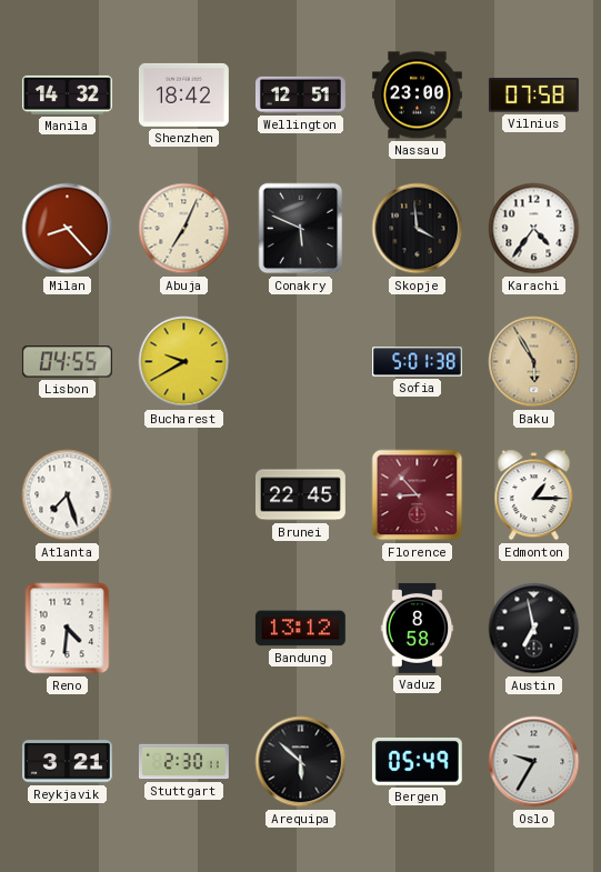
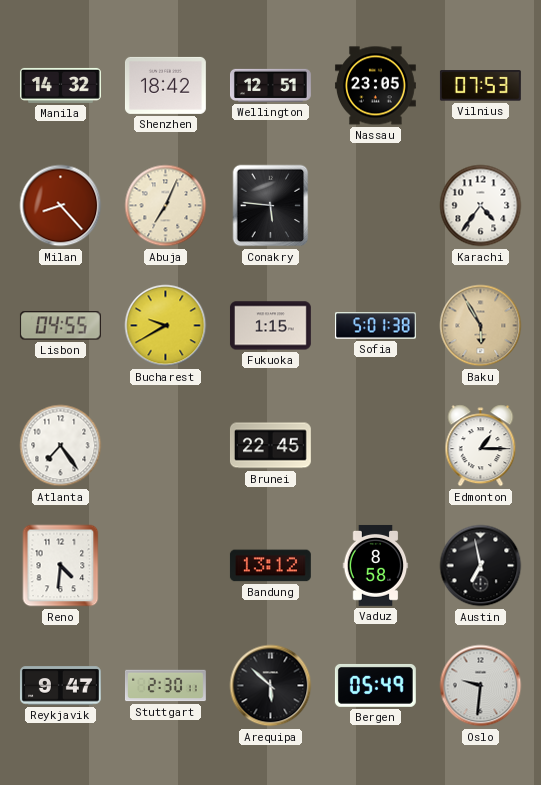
Nassau: 23:00 -> 23:05 (375, 86)
Vilnius: 07:58 -> 07:53 (480, 86)
Conakry: 5:49 -> 5:46 (271, 206)
Skopje: 3:59 -> none (418, 229)
Fukuoka: none -> 1:15 (270, 326)
Atlanta: 7:27 -> 7:24 (61, 446)
Florence: 8:53 -> none (418, 495)
Reykjavik: 3:21 -> 9:47 (60, 686)
Oslo: 9:35 -> 9:31 (481, 686)
